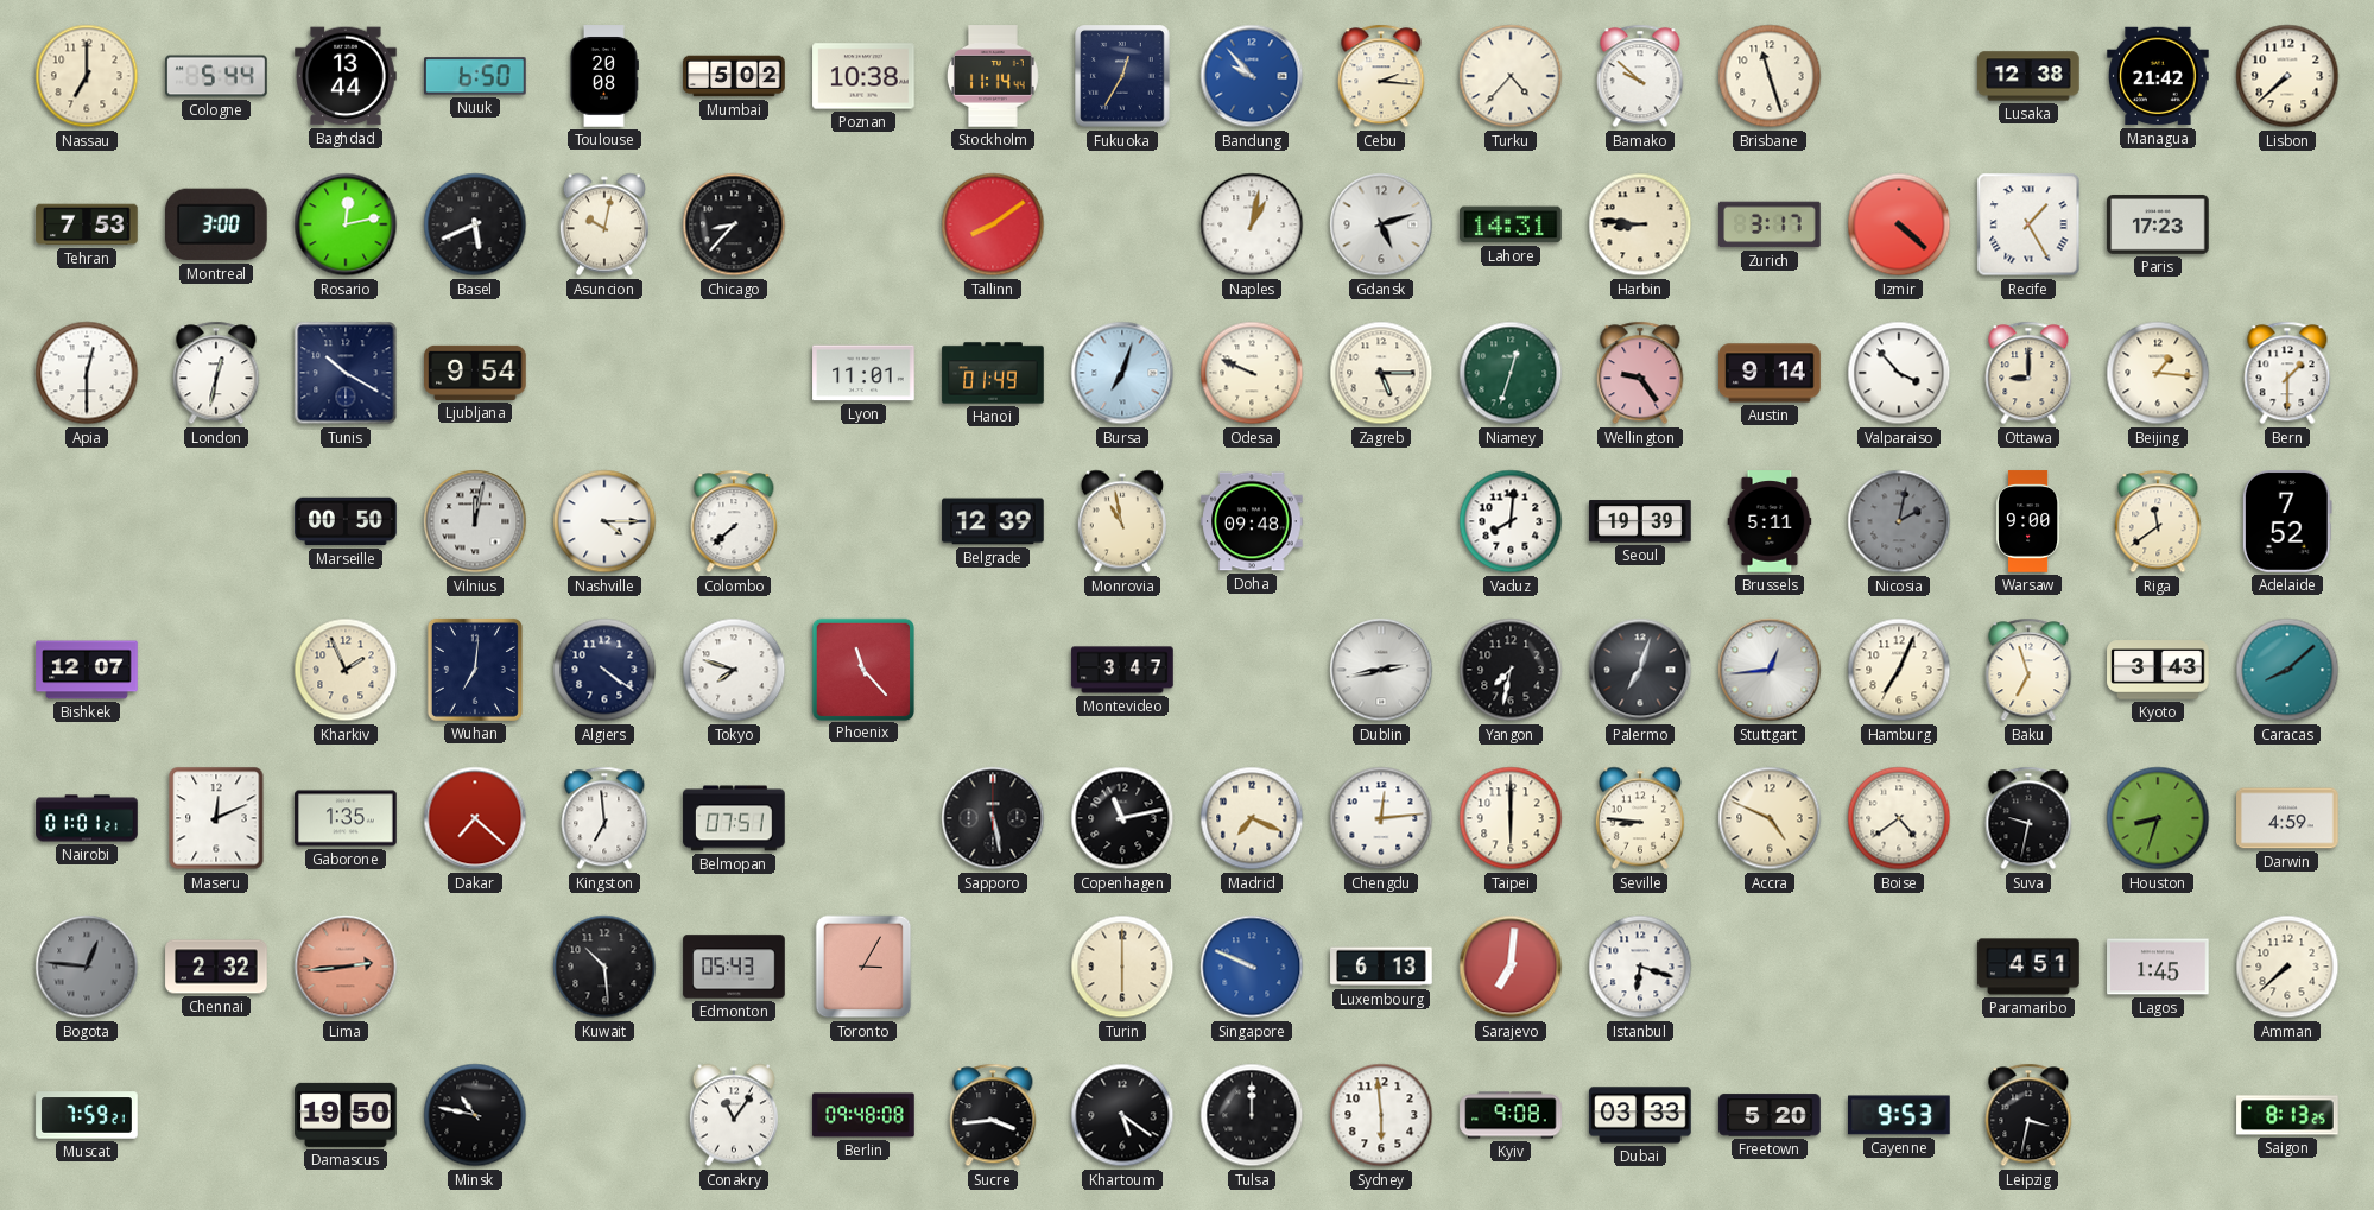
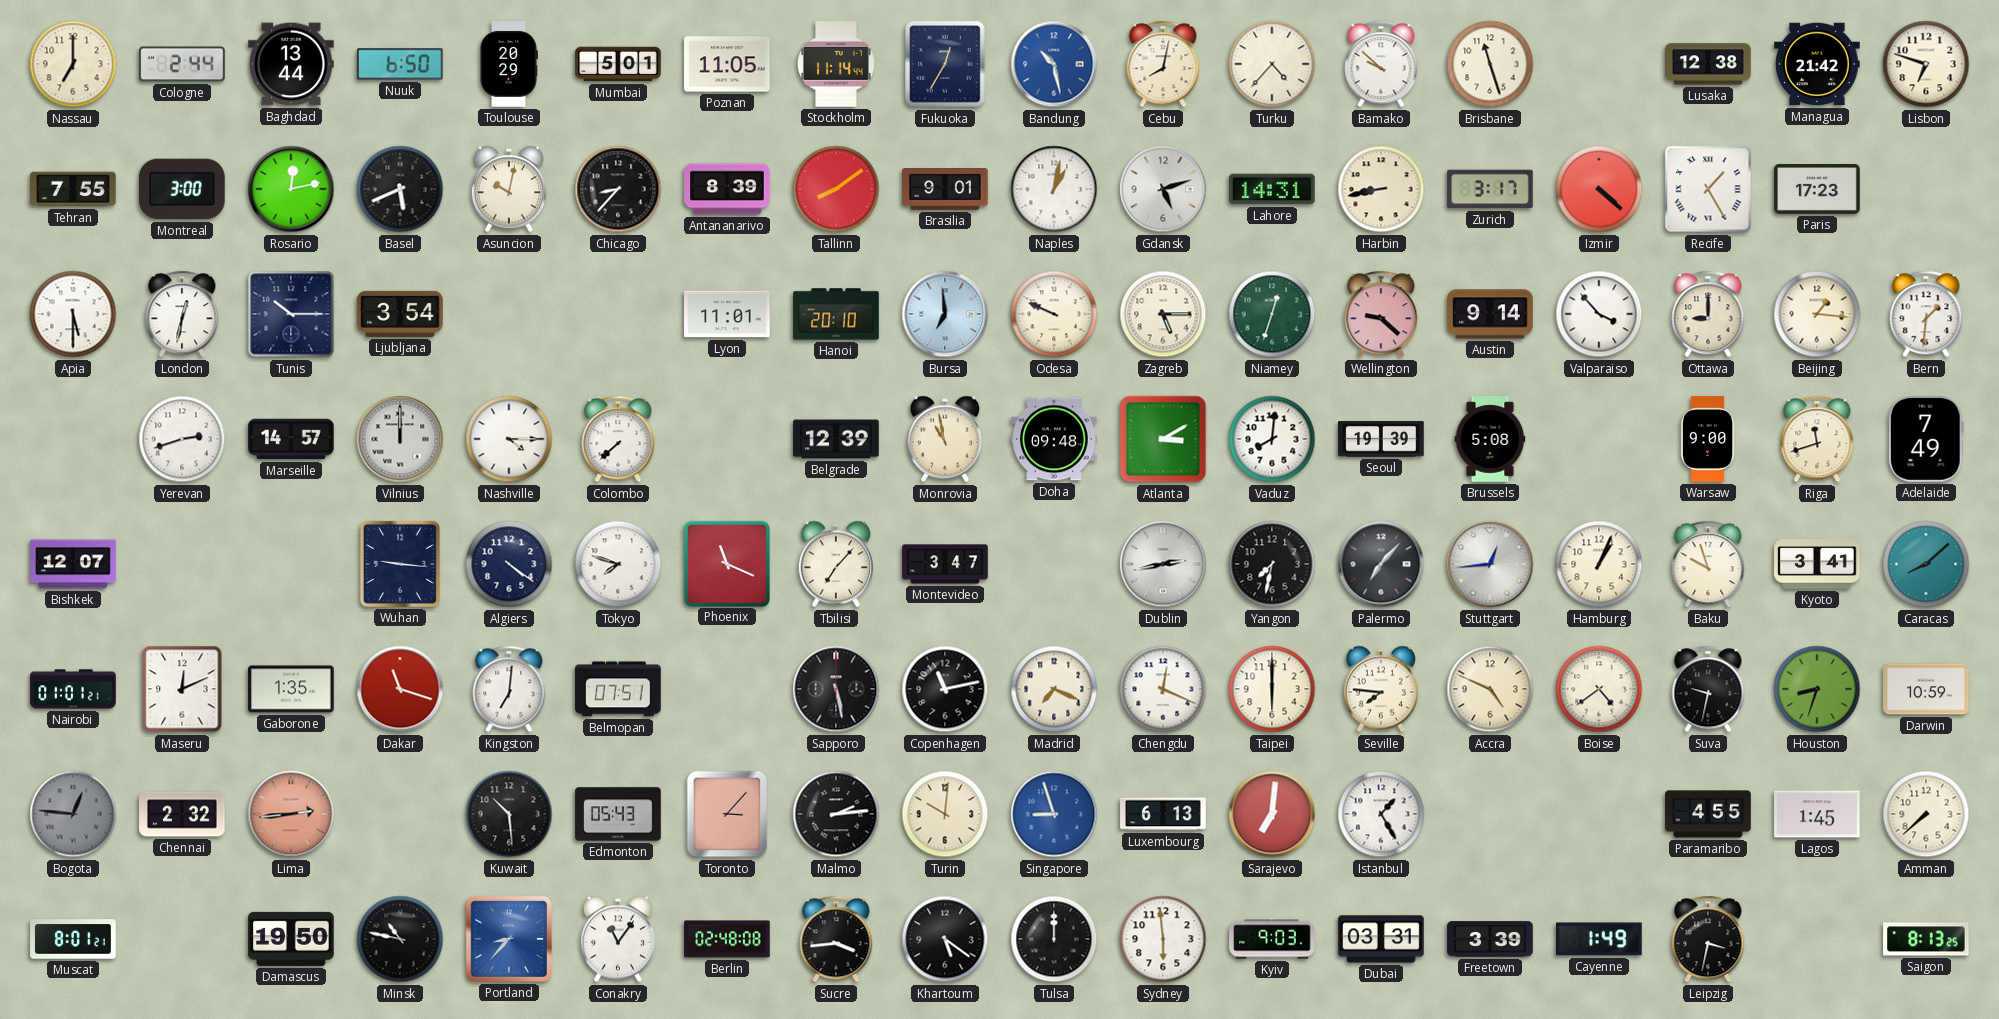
Cologne: 5:44 -> 2:44 (182, 64)
Toulouse: 20:08 -> 20:29 (508, 64)
Mumbai: 5:02 -> 5:01 (618, 64)
Poznan: 10:38 -> 11:05 (727, 64)
Bandung: 9:53 -> 10:28 (1054, 64)
Cebu: 2:16 -> 8:02 (1163, 64)
Lisbon: 7:38 -> 6:48 (1926, 64)
Tehran: 7:53 -> 7:55 (73, 189)
Antananarivo: none -> 8:39 (727, 189)
Brasilia: none -> 9:01 (945, 190)
Harbin: 8:46 -> 8:43 (1381, 189)
Apia: 12:30 -> 5:30 (73, 314)
Tunis: 10:20 -> 10:15 (291, 314)
Ljubljana: 9:54 -> 3:54 (400, 314)
Hanoi: 01:49 -> 20:10 (836, 314)
Bursa: 7:03 -> 6:59 (945, 314)
Wellington: 9:24 -> 9:22 (1381, 314)
Bern: 1:30 -> 1:31 (1926, 314)
Yerevan: none -> 2:42 (182, 439)
Marseille: 00:50 -> 14:57 (291, 439)
Vilnius: 12:02 -> 12:00 (400, 439)
Atlanta: none -> 3:10 (1163, 439)
Brussels: 5:11 -> 5:08 (1490, 439)
Nicosia: 2:02 -> none (1899, 521)
Riga: 11:39 -> 11:42 (1817, 439)
Adelaide: 7:52 -> 7:49 (1926, 439)
Kharkiv: 1:56 -> none (346, 670)
Wuhan: 7:01 -> 9:16 (400, 564)
Phoenix: 11:23 -> 11:19 (726, 563)
Tbilisi: none -> 7:07 (836, 564)
Palermo: 7:03 -> 7:07 (1381, 564)
Hamburg: 7:04 -> 1:04 (1599, 564)
Baku: 6:57 -> 9:57 (1708, 564)
Kyoto: 3:43 -> 3:41 (1817, 564)
Dakar: 7:22 -> 11:18 (400, 689)
Kingston: 6:59 -> 7:01 (509, 689)
Chengdu: 12:14 -> 12:19 (1163, 689)
Seville: 8:46 -> 7:46 (1381, 689)
Darwin: 4:59 -> 10:59 (1926, 689)
Toronto: 3:05 -> 3:07 (727, 814)
Malmo: none -> 2:14 (836, 814)
Turin: 6:00 -> 10:01 (945, 814)
Singapore: 9:49 -> 8:57 (1054, 814)
Istanbul: 6:18 -> 1:25 (1381, 814)
Paramaribo: 4:51 -> 4:55 (1708, 814)
Muscat: 7:59 -> 8:01 (73, 939)
Portland: none -> 8:37 (509, 939)
Berlin: 09:48 -> 02:48 (727, 939)
Kyiv: 9:08 -> 9:03 (1272, 939)
Dubai: 03:33 -> 03:31 (1381, 939)
Freetown: 5:20 -> 3:39 (1490, 939)
Cayenne: 9:53 -> 1:49 (1600, 939)
